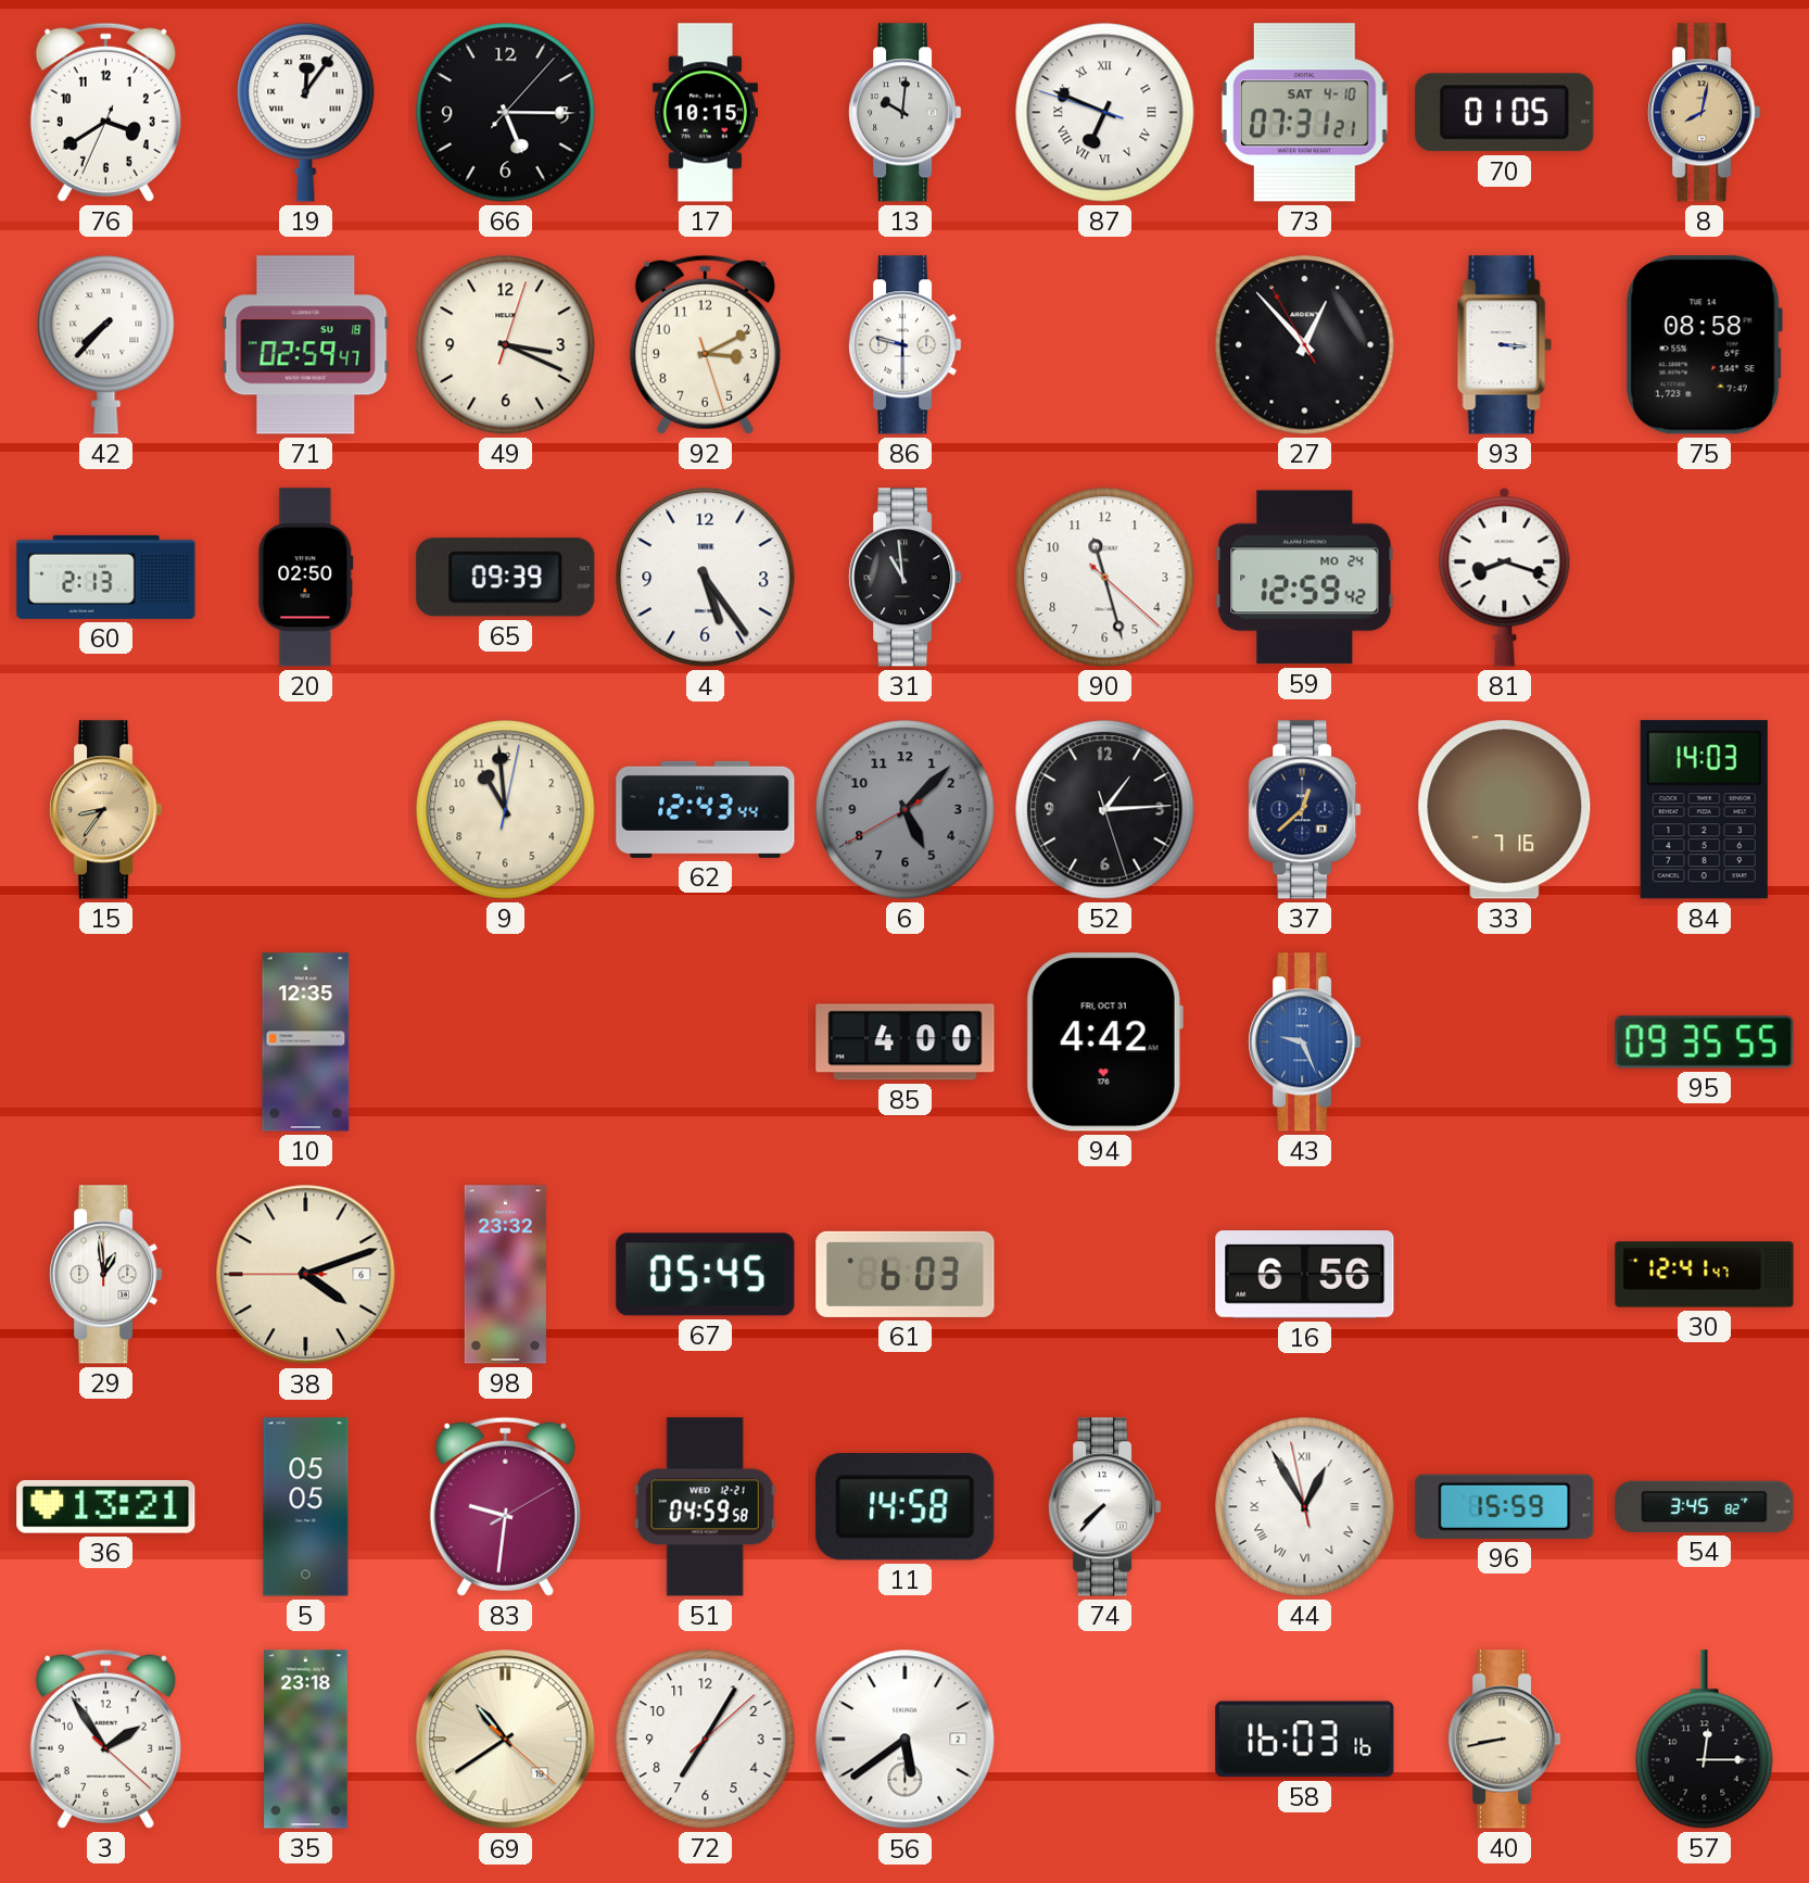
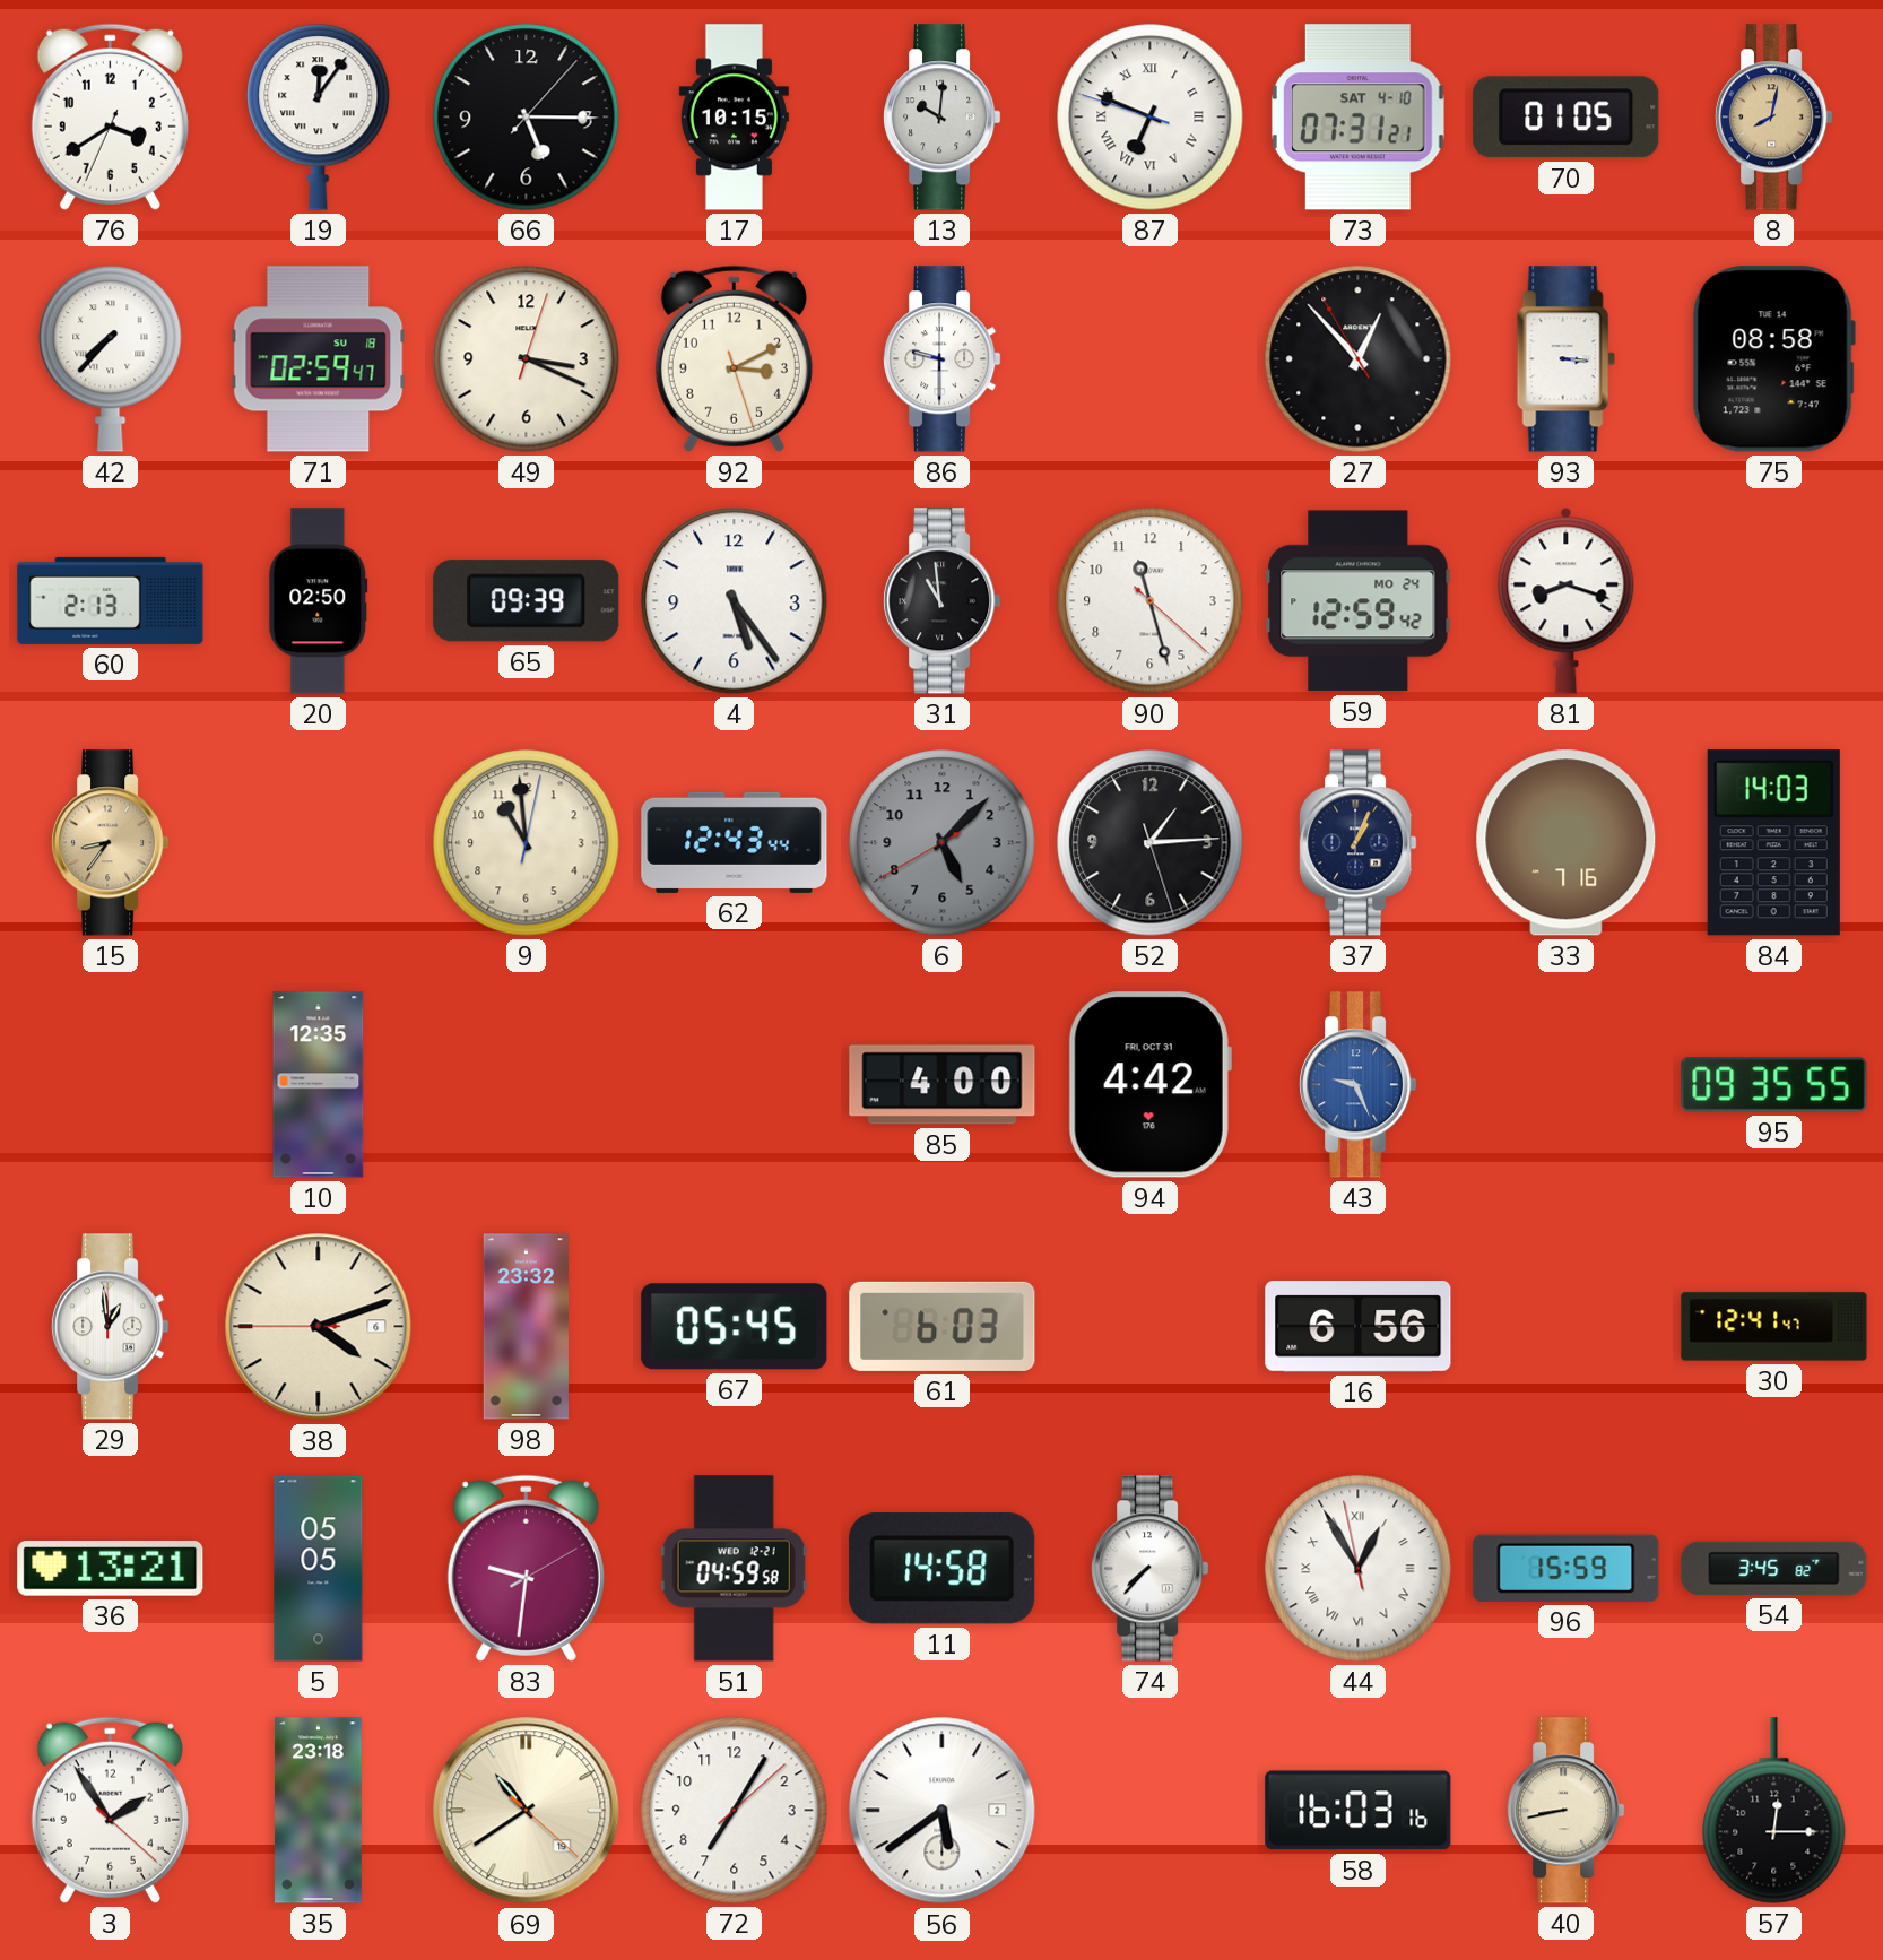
37: 12:38 -> 1:04 (1359, 843)
